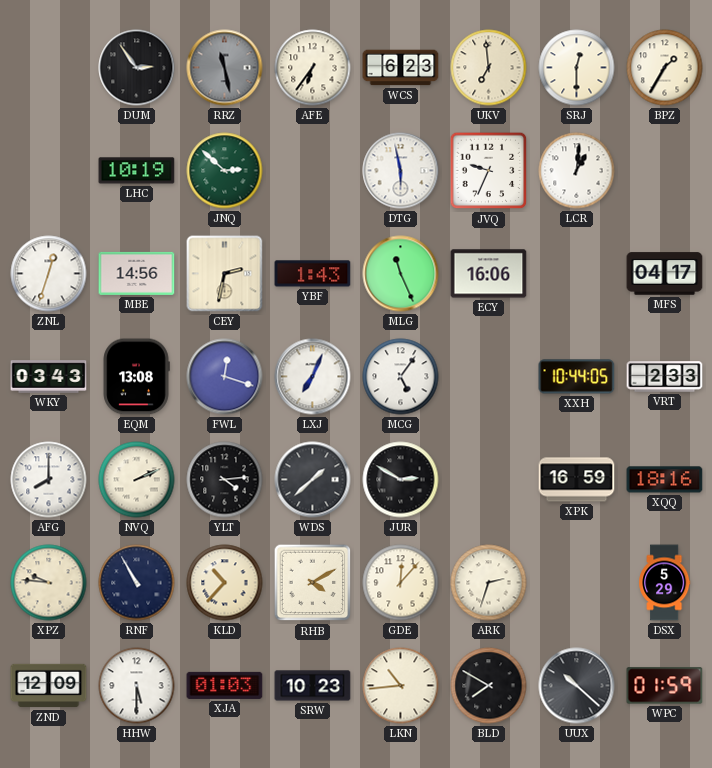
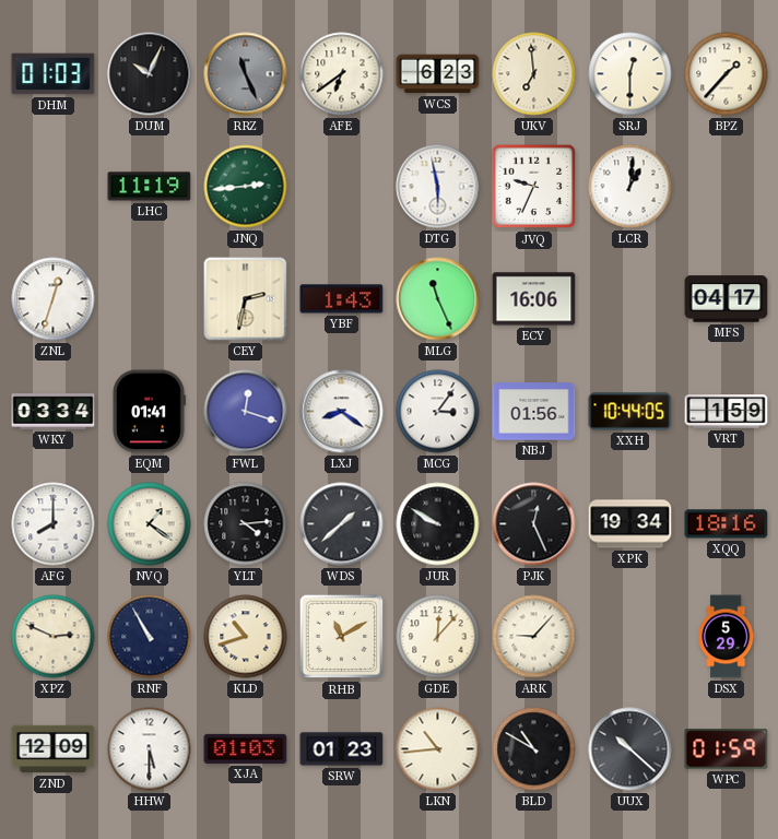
DHM: none -> 01:03 (54, 74)
DUM: 2:54 -> 10:04 (150, 74)
RRZ: 11:28 -> 11:26 (246, 74)
AFE: 6:36 -> 6:39 (342, 74)
BPZ: 1:35 -> 1:37 (727, 74)
LHC: 10:19 -> 11:19 (150, 187)
JNQ: 2:52 -> 2:44 (246, 187)
MBE: 14:56 -> none (137, 273)
WKY: 03:43 -> 03:34 (54, 412)
EQM: 13:08 -> 01:41 (149, 412)
LXJ: 7:04 -> 8:21 (342, 412)
MCG: 5:06 -> 3:06 (438, 412)
NBJ: none -> 01:56 (534, 412)
VRT: 2:33 -> 1:59 (727, 412)
NVQ: 2:11 -> 1:21 (150, 524)
JUR: 2:50 -> 9:50 (438, 524)
PJK: none -> 12:26 (534, 524)
XPK: 16:59 -> 19:34 (630, 524)
XPZ: 9:46 -> 2:49 (54, 637)
KLD: 10:37 -> 10:42 (246, 637)
RHB: 4:10 -> 11:10 (342, 637)
ARK: 2:33 -> 9:07 (534, 637)
SRW: 10:23 -> 01:23 (342, 749)
BLD: 7:50 -> 10:50 (534, 749)
